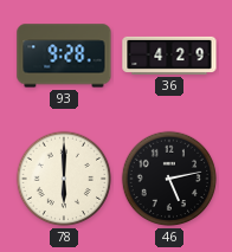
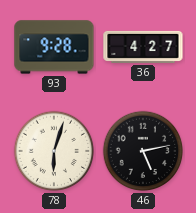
36: 4:29 -> 4:27 (143, 47)
78: 6:00 -> 6:03 (54, 151)
